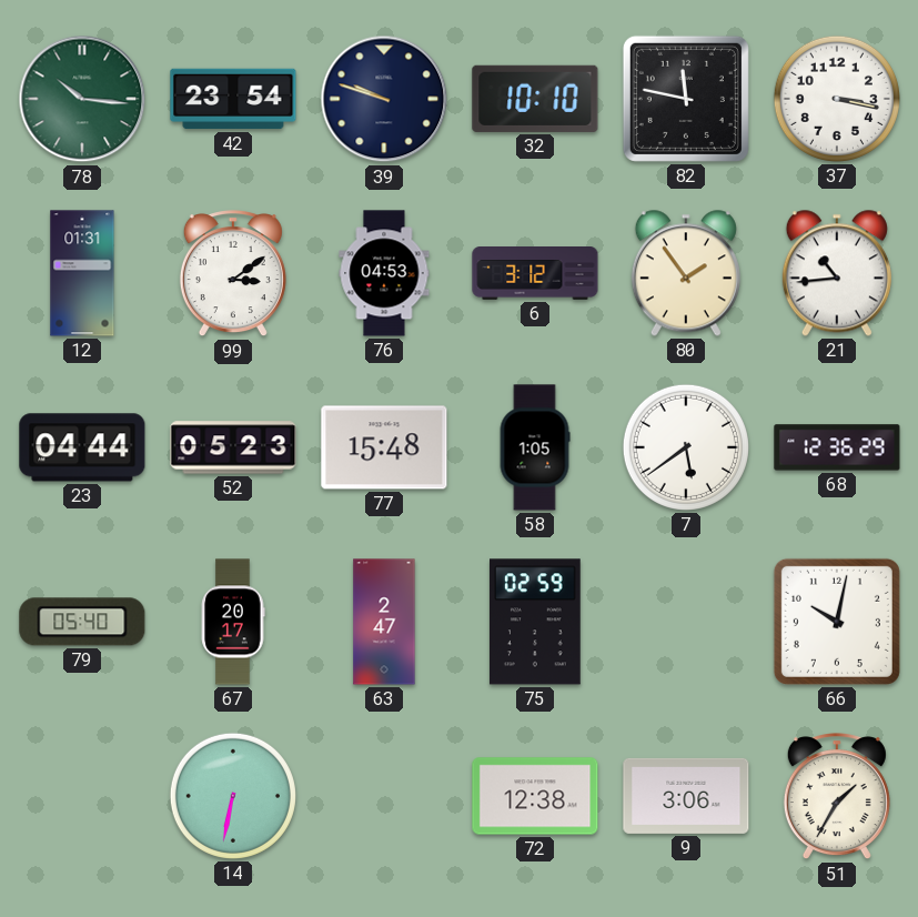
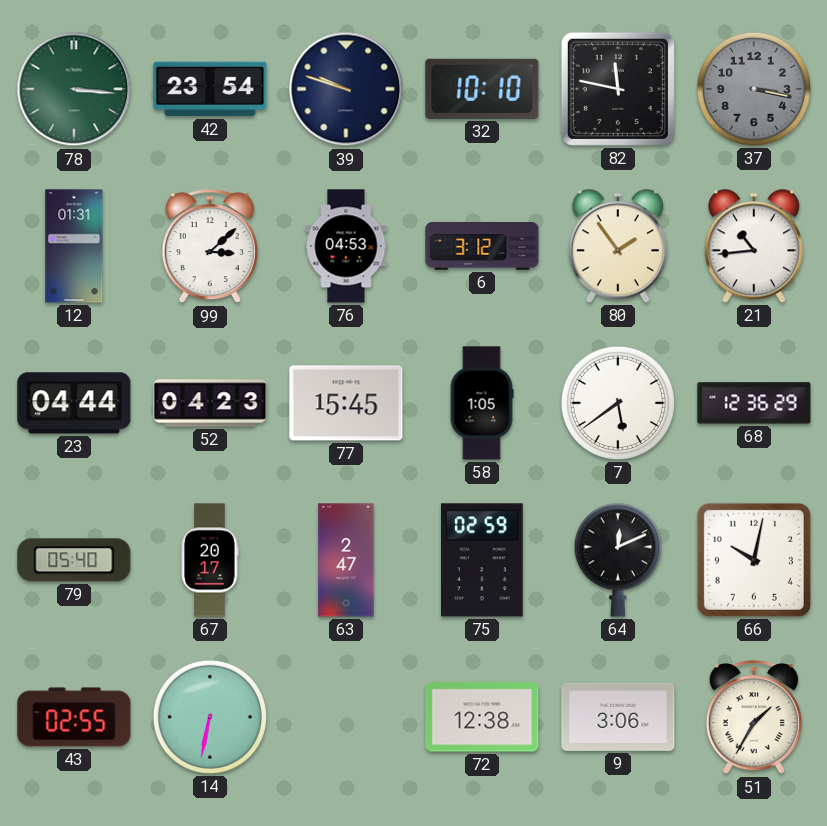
78: 10:16 -> 3:16 (74, 89)
37 dial: white -> grey (754, 89)
99: 3:09 -> 3:08 (210, 247)
52: 05:23 -> 04:23 (210, 403)
77: 15:48 -> 15:45 (346, 403)
64: none -> 12:11 (618, 560)
43: none -> 02:55 (74, 717)
